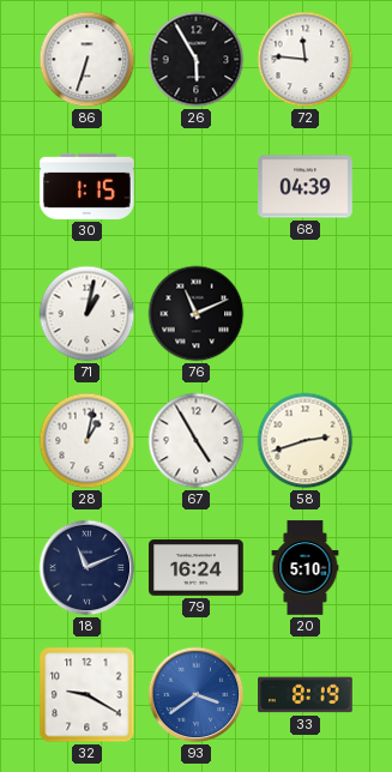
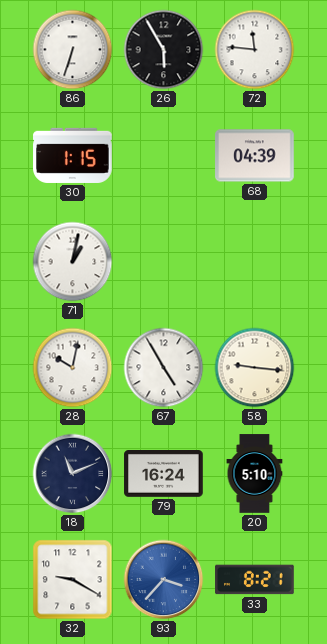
76: 11:11 -> none (197, 314)
28: 1:02 -> 10:02 (73, 368)
58: 2:42 -> 9:16 (255, 368)
93: 3:39 -> 3:37 (164, 580)
33: 8:19 -> 8:21 (255, 580)
